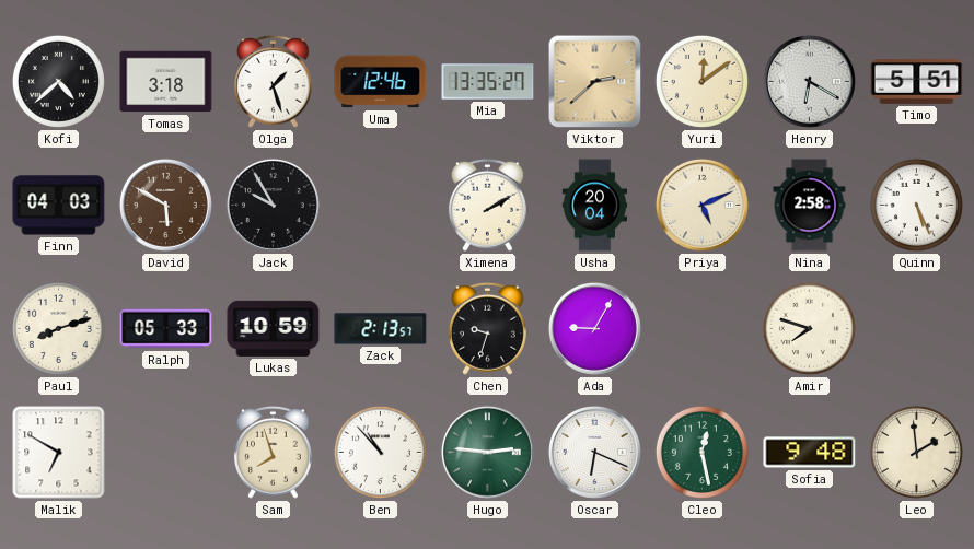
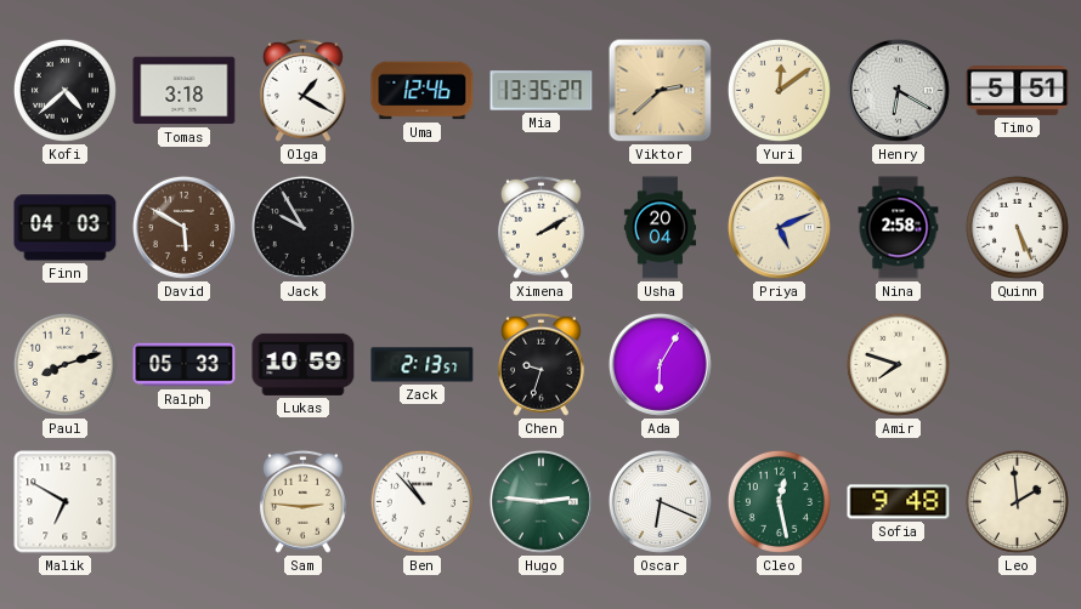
Olga: 1:27 -> 1:20 (302, 90)
Ada: 9:05 -> 6:05 (660, 364)
Sam: 7:57 -> 2:46 (302, 501)
